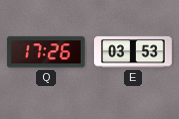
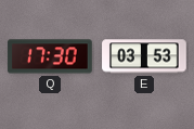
Q: 17:26 -> 17:30 (50, 56)
